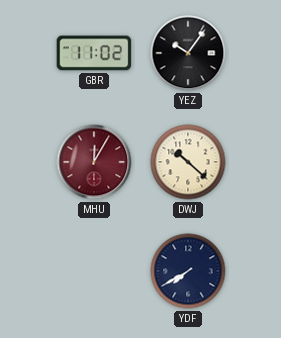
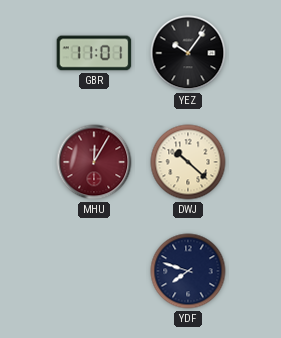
GBR: 11:02 -> 11:01 (94, 53)
YDF: 7:40 -> 7:48 (188, 271)
